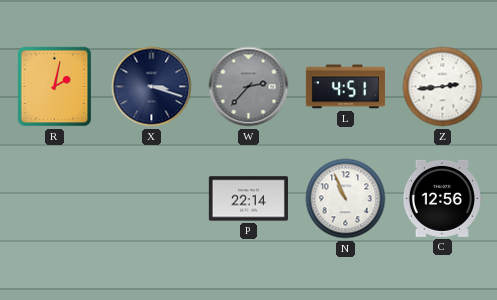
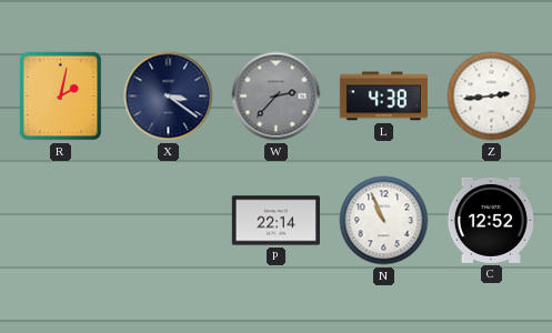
X: 3:18 -> 3:21 (169, 97)
L: 4:51 -> 4:38 (383, 97)
C: 12:56 -> 12:52 (491, 220)
